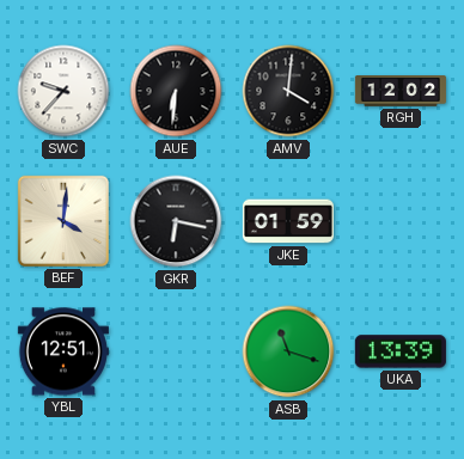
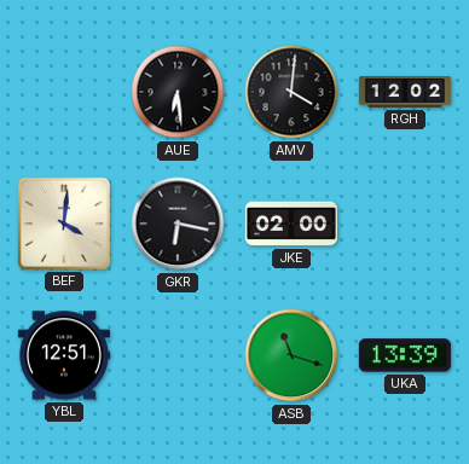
SWC: 9:37 -> none (63, 91)
AUE: 6:31 -> 6:29 (178, 92)
JKE: 01:59 -> 02:00 (291, 224)
